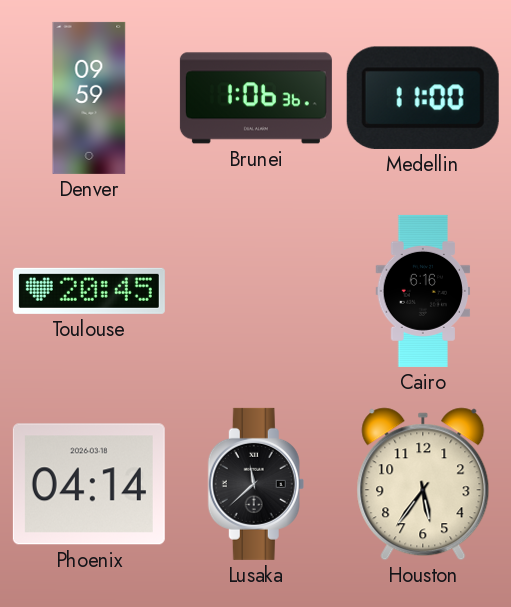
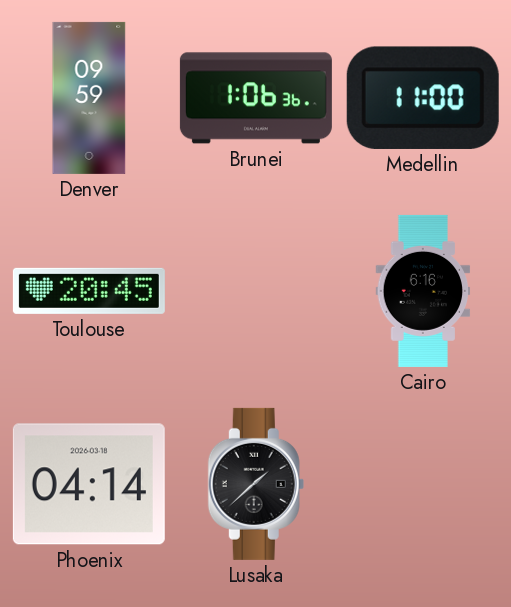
Lusaka: 11:38 -> 1:38 (256, 484)
Houston: 5:36 -> none (423, 484)
